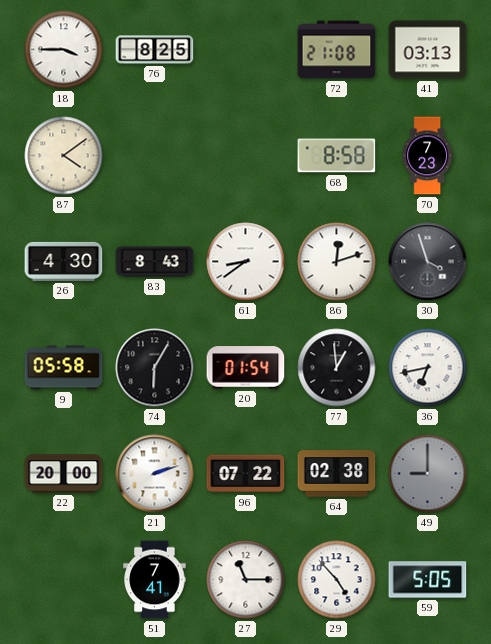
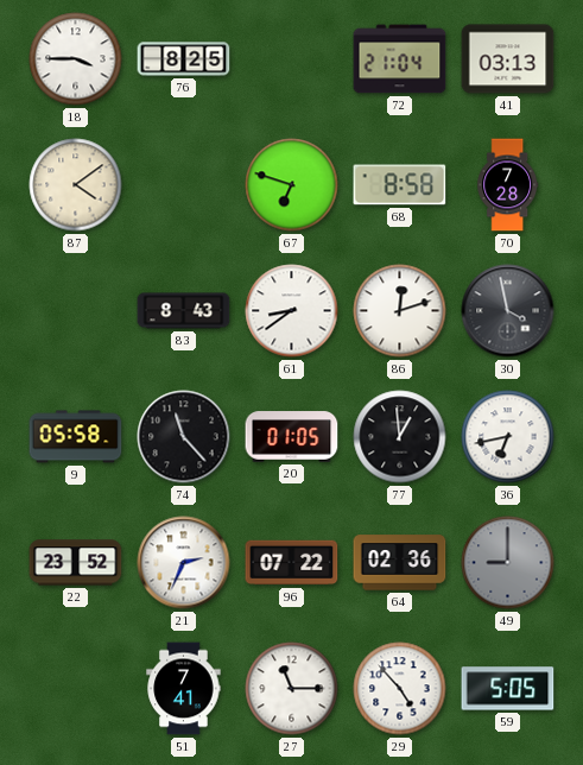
72: 21:08 -> 21:04 (400, 59)
67: none -> 6:48 (292, 185)
70: 7:23 -> 7:28 (508, 185)
26: 4:30 -> none (64, 261)
30: 3:57 -> 3:58 (508, 311)
74: 6:05 -> 11:23 (184, 437)
20: 01:54 -> 01:05 (292, 437)
22: 20:00 -> 23:52 (76, 563)
21: 2:12 -> 2:34 (184, 563)
64: 02:38 -> 02:36 (400, 563)
